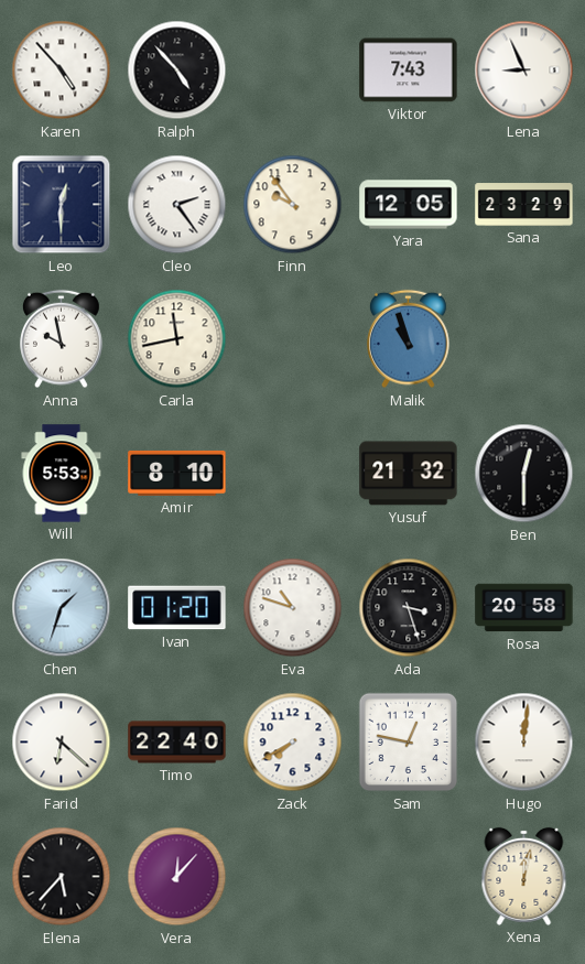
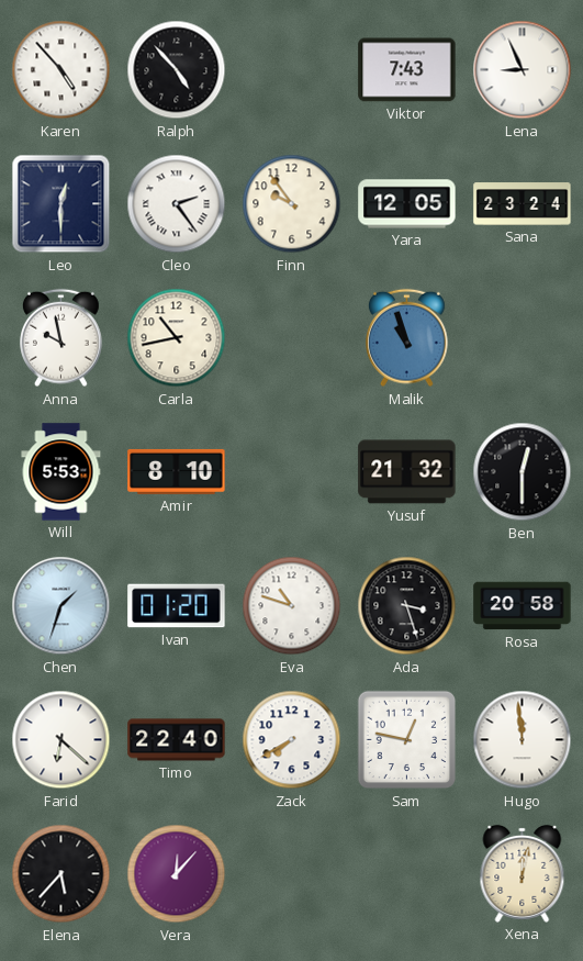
Sana: 23:29 -> 23:24 (523, 204)
Carla: 11:43 -> 10:43 (177, 338)
Hugo: 12:01 -> 11:59 (523, 740)
